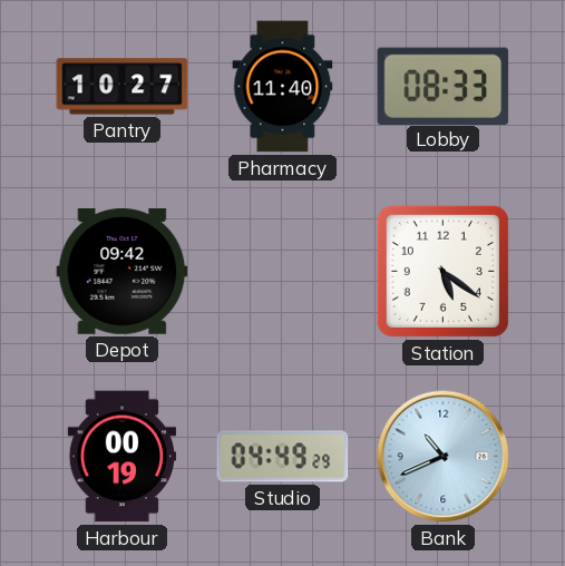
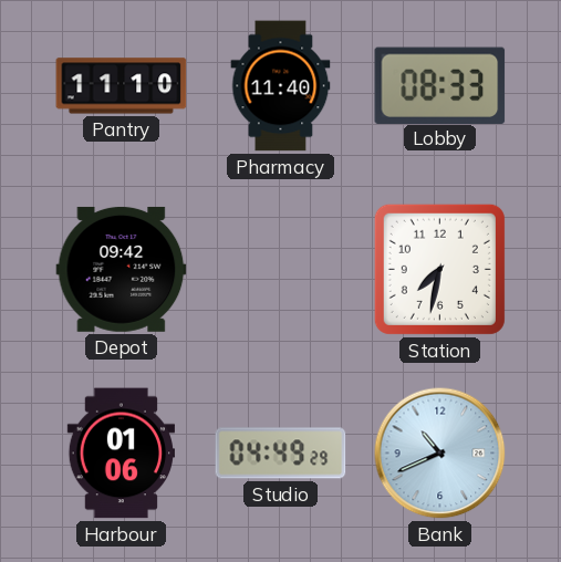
Pantry: 10:27 -> 11:10 (122, 86)
Station: 5:21 -> 7:32 (439, 269)
Harbour: 00:19 -> 01:06 (122, 454)
